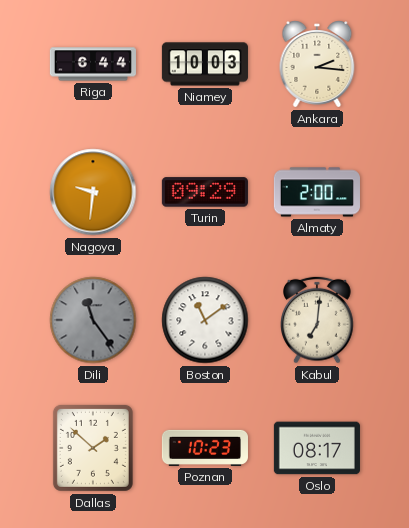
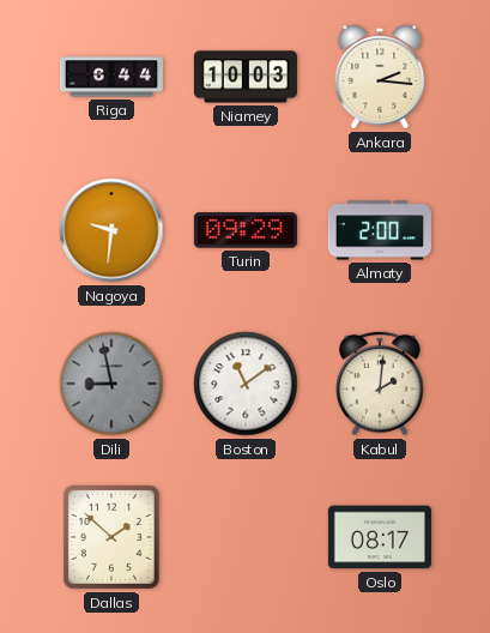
Dili: 11:24 -> 8:58 (111, 384)
Kabul: 7:01 -> 2:01 (381, 384)
Poznan: 10:23 -> none (205, 448)
